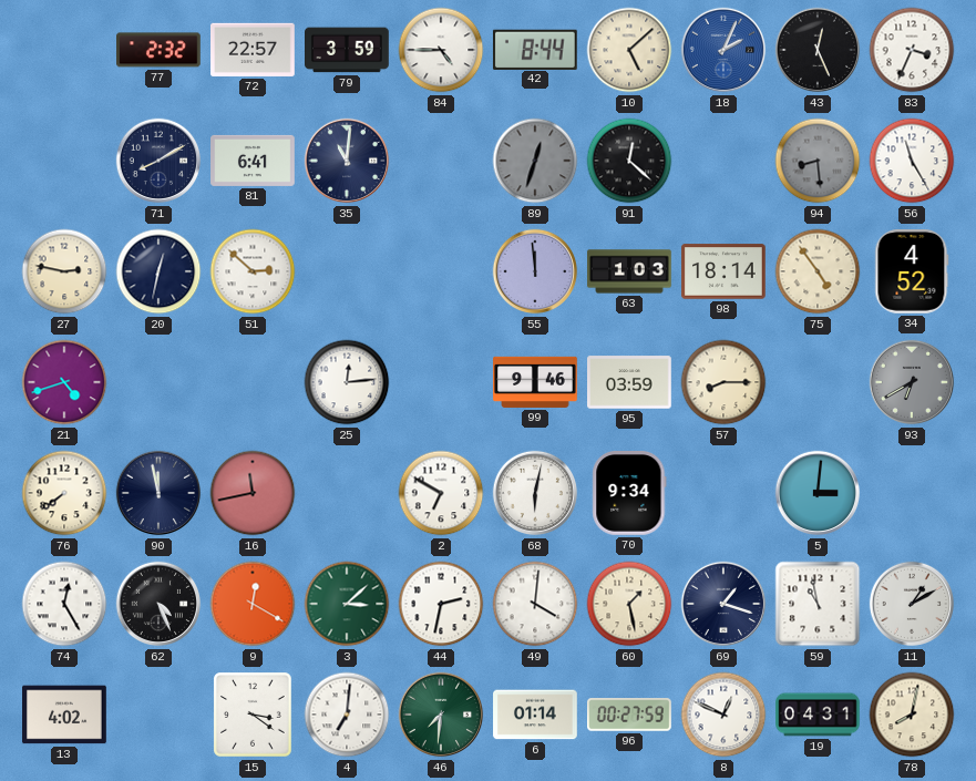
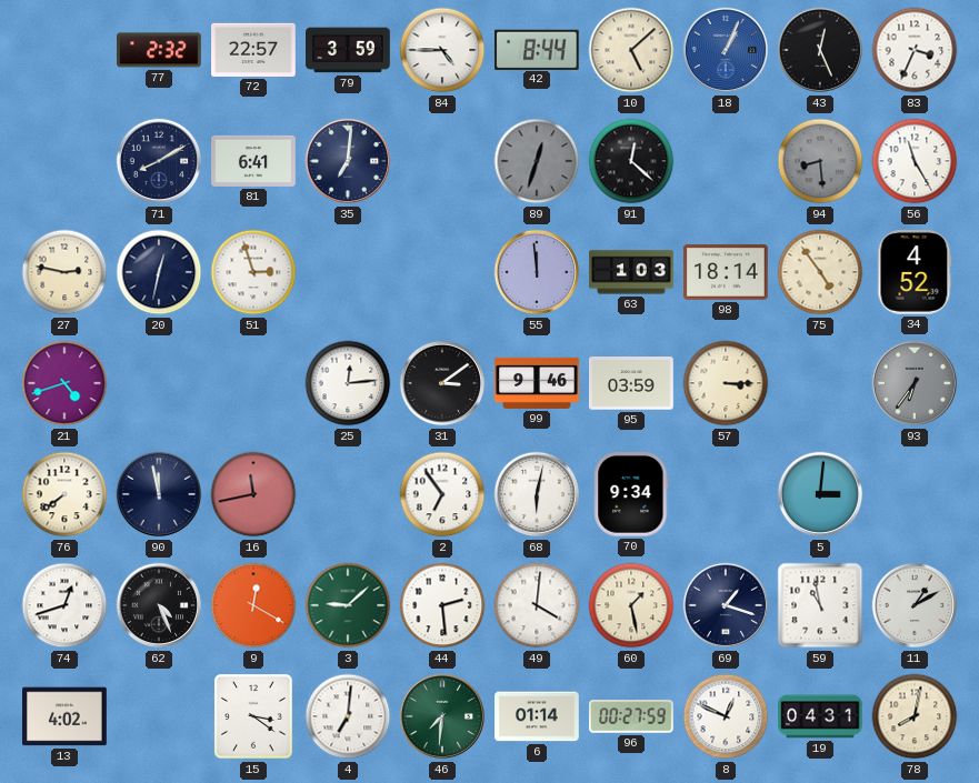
18: 2:04 -> 1:04 (726, 50)
35: 11:01 -> 7:01 (348, 161)
51: 2:52 -> 2:57 (253, 272)
31: none -> 3:09 (442, 383)
57: 8:15 -> 3:15 (726, 383)
93: 6:40 -> 6:36 (915, 383)
2: 6:50 -> 6:54 (442, 494)
74: 12:25 -> 12:42 (64, 605)
3: 3:08 -> 9:08 (348, 605)
44: 2:32 -> 2:29 (442, 605)
